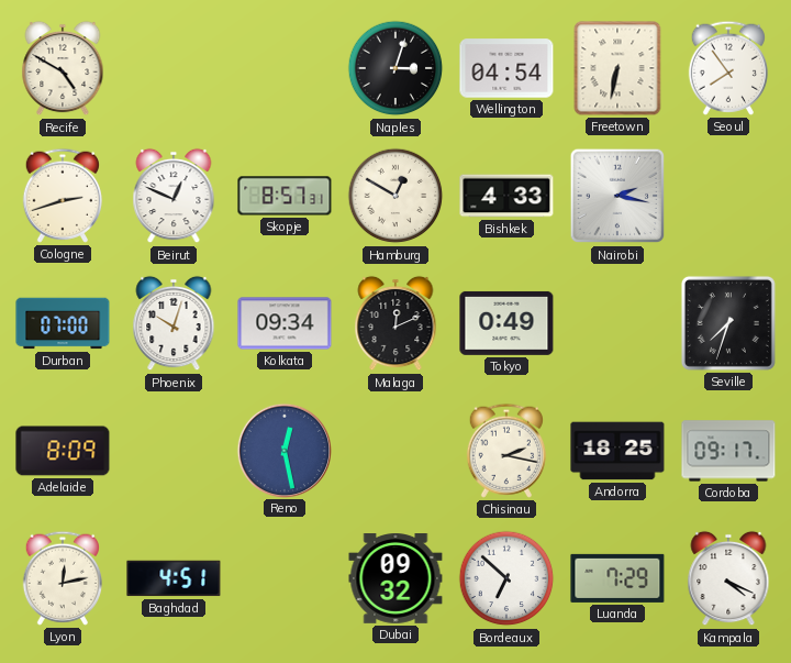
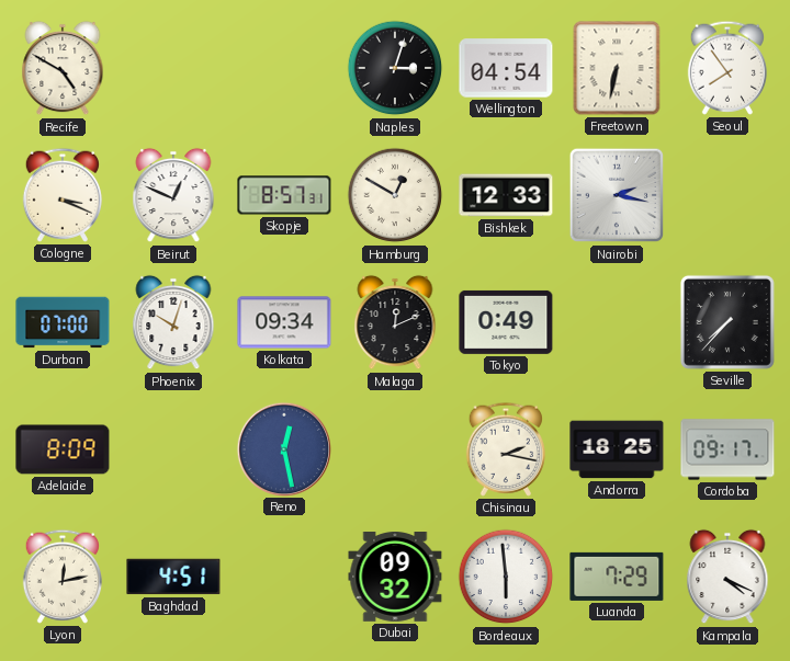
Cologne: 2:42 -> 3:19 (63, 195)
Bishkek: 4:33 -> 12:33 (506, 195)
Seville: 7:33 -> 7:37 (727, 322)
Bordeaux: 6:52 -> 5:59 (506, 577)
